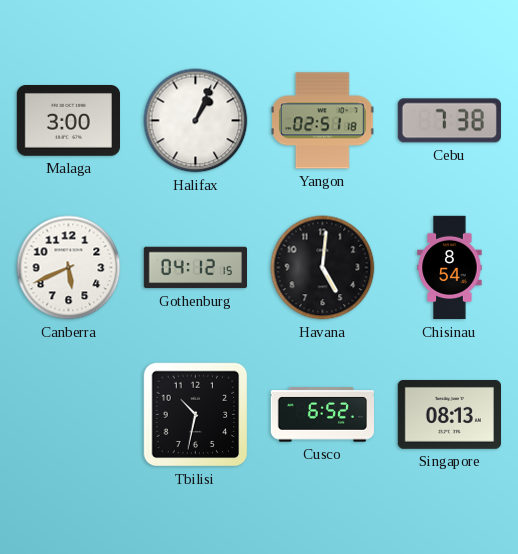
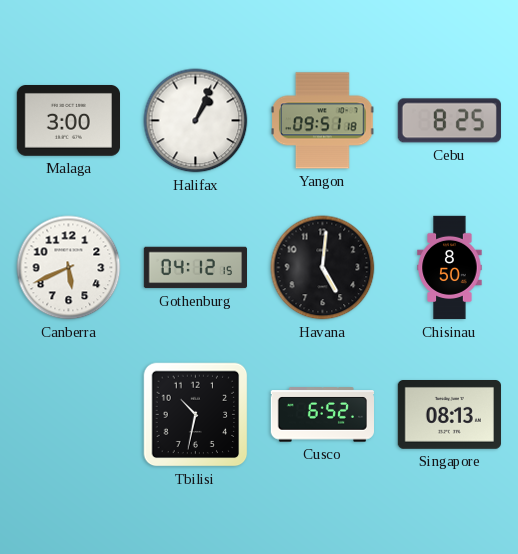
Yangon: 02:51 -> 09:51 (323, 121)
Cebu: 7:38 -> 8:25 (449, 121)
Chisinau: 8:54 -> 8:50 (450, 268)
